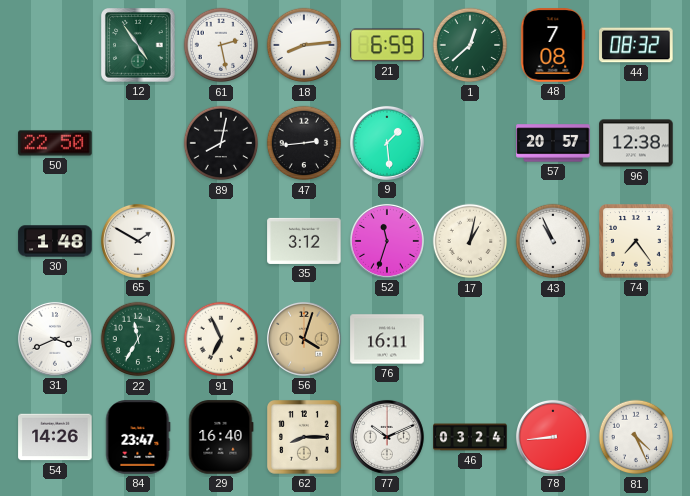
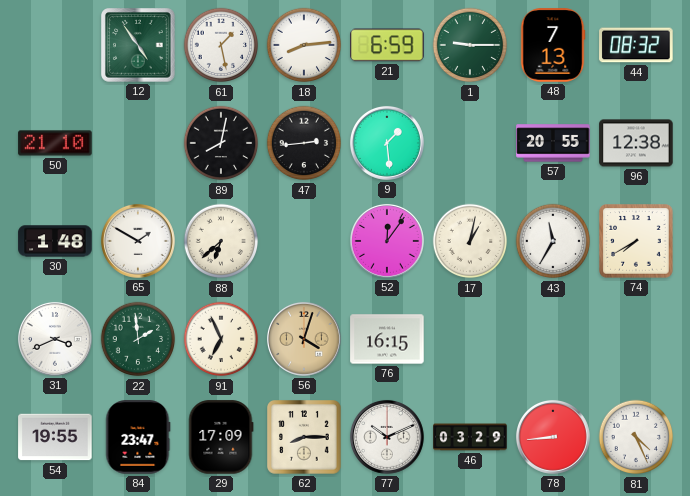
61: 2:28 -> 1:28 (221, 45)
1: 12:38 -> 9:15 (470, 45)
48: 7:08 -> 7:13 (553, 45)
50: 22:50 -> 21:10 (55, 143)
57: 20:57 -> 20:55 (553, 143)
88: none -> 6:38 (221, 241)
35: 3:12 -> none (304, 241)
52: 11:33 -> 12:06 (387, 241)
43: 10:56 -> 11:35 (553, 241)
74: 7:24 -> 7:40 (636, 241)
22: 11:35 -> 1:59 (138, 339)
76: 16:11 -> 16:15 (387, 339)
54: 14:26 -> 19:55 (55, 437)
29: 16:40 -> 17:09 (221, 437)
46: 03:24 -> 03:29 (470, 437)
